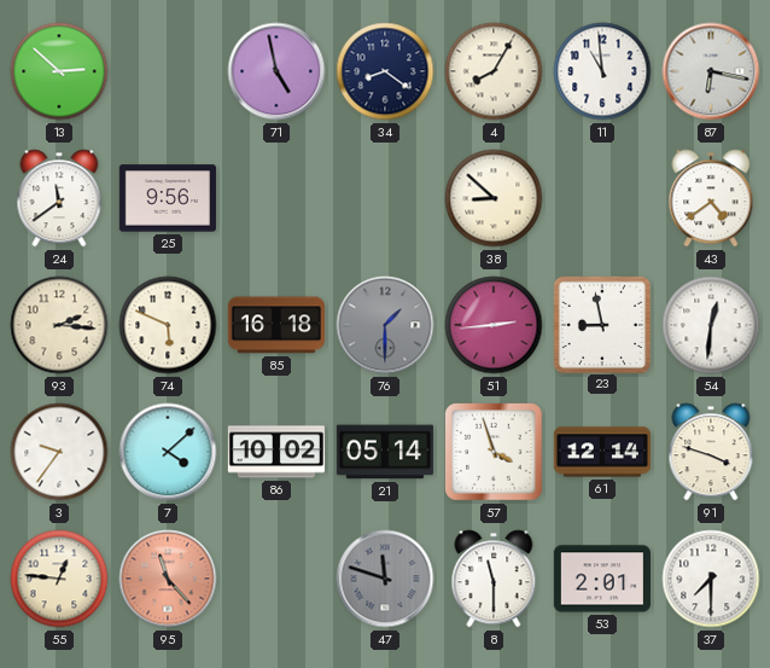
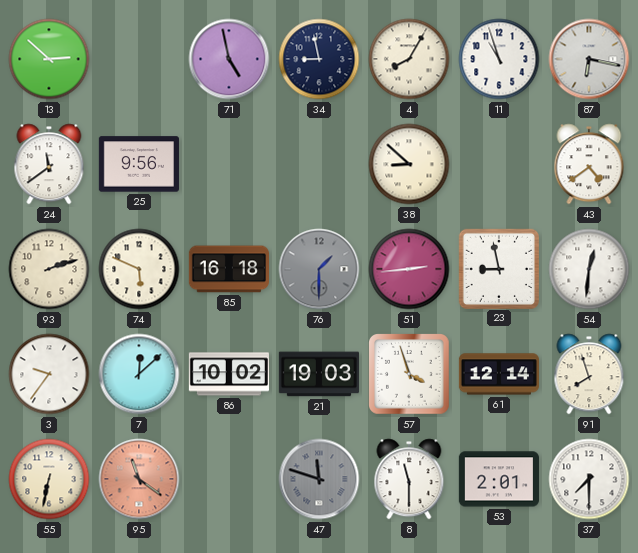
34: 8:21 -> 8:58 (319, 59)
11: 10:59 -> 10:57 (499, 59)
93: 2:16 -> 2:12 (49, 269)
7: 4:08 -> 12:08 (139, 374)
21: 05:14 -> 19:03 (319, 374)
91: 3:48 -> 7:57 (589, 374)
55: 12:46 -> 6:32 (49, 479)
95: 11:23 -> 11:21 (139, 479)
